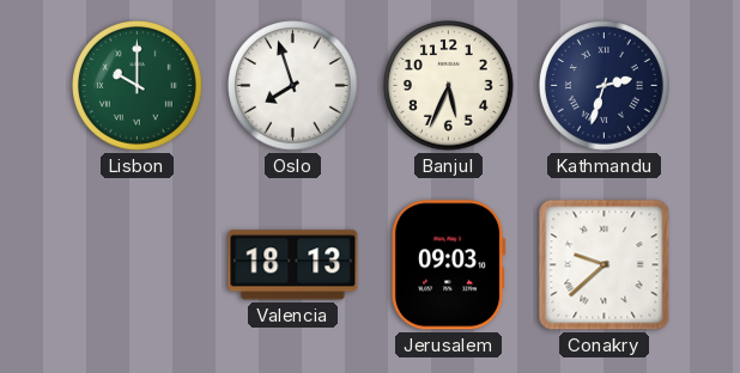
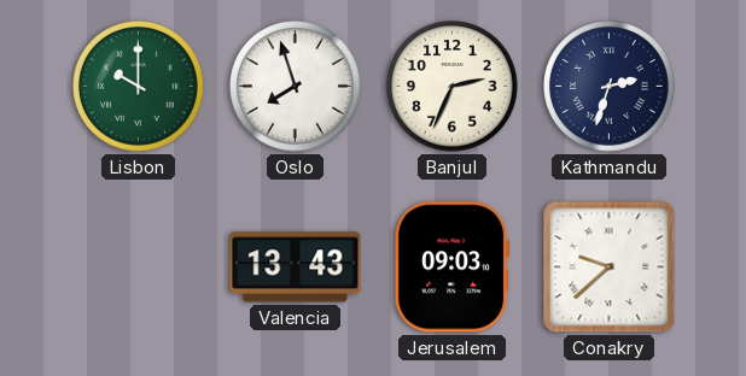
Banjul: 5:34 -> 2:34 (453, 87)
Valencia: 18:13 -> 13:43 (296, 268)
